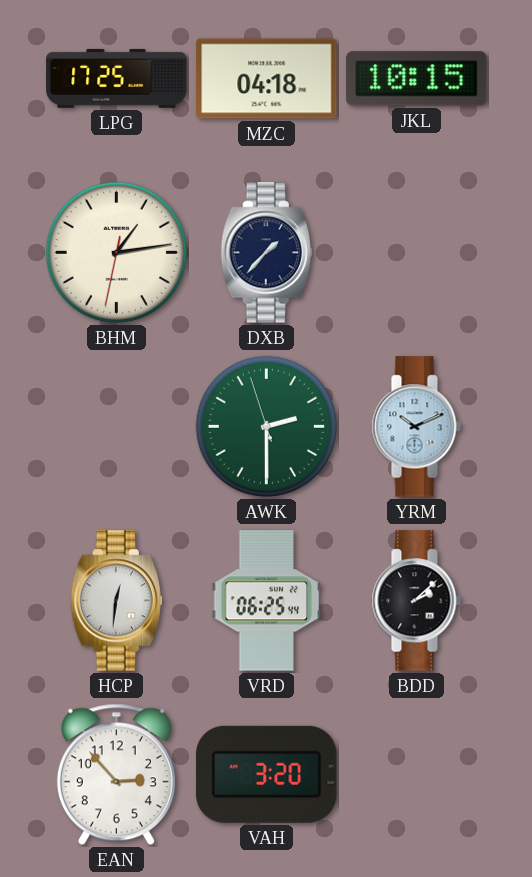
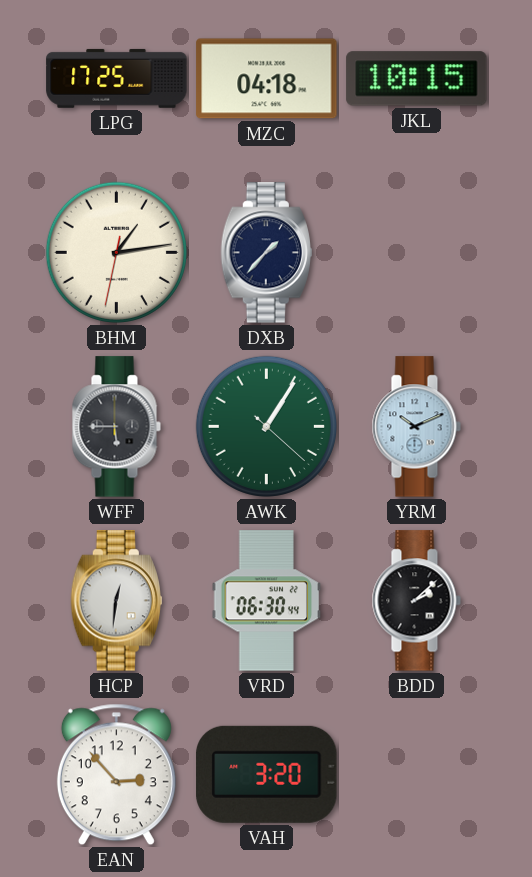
WFF: none -> 5:45 (116, 427)
AWK: 2:29 -> 1:05 (266, 426)
VRD: 06:25 -> 06:30 (267, 601)
